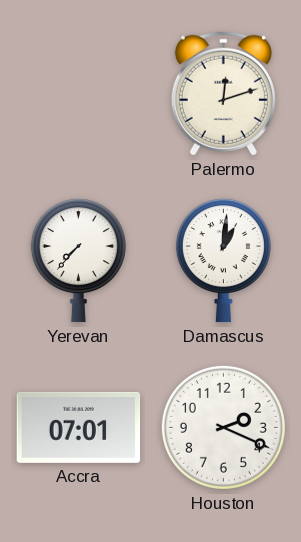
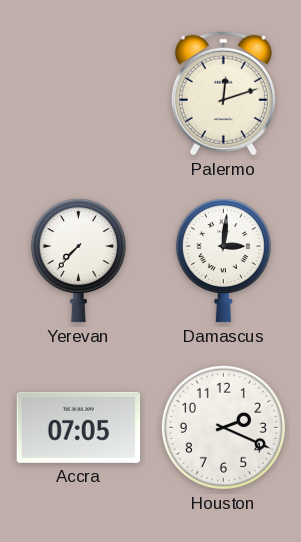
Damascus: 1:01 -> 3:01 (223, 261)
Accra: 07:01 -> 07:05 (79, 427)
